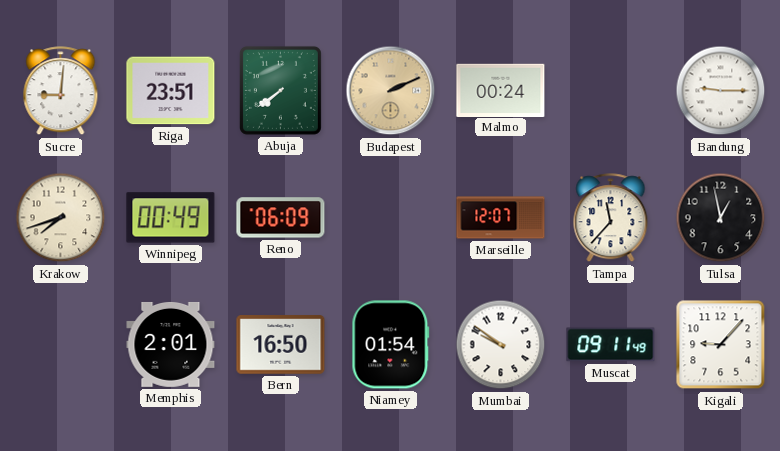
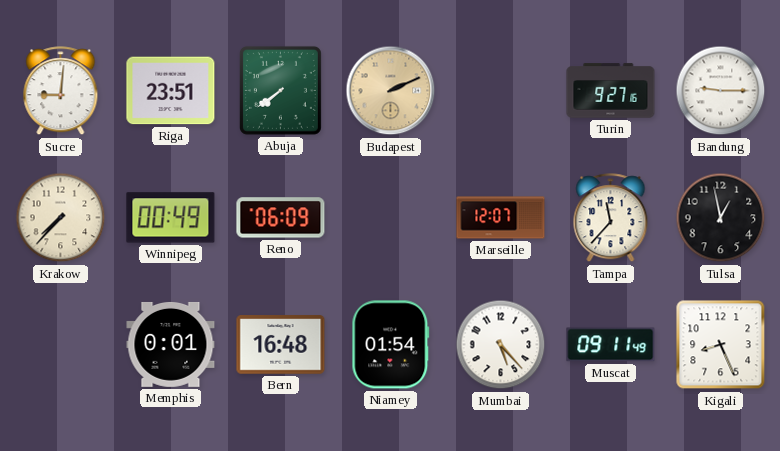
Malmo: 00:24 -> none (501, 90)
Turin: none -> 9:27 (611, 91)
Krakow: 7:42 -> 7:37 (61, 218)
Memphis: 2:01 -> 0:01 (171, 344)
Bern: 16:50 -> 16:48 (281, 345)
Mumbai: 9:51 -> 5:23 (501, 345)
Kigali: 9:07 -> 8:26 (721, 345)
